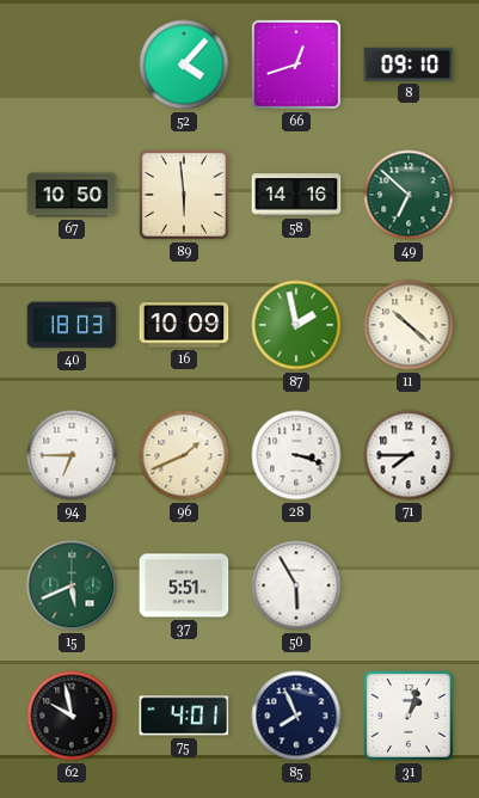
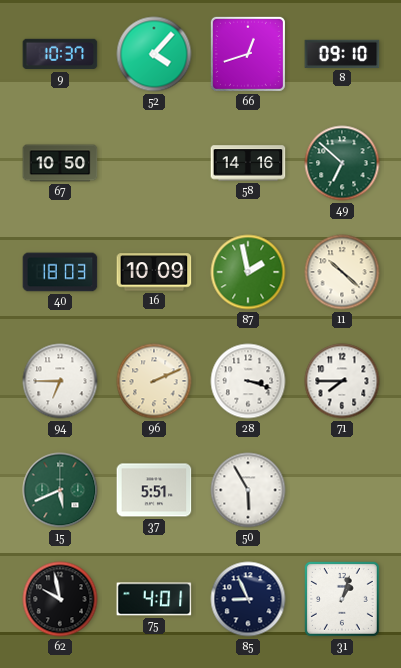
9: none -> 10:37 (60, 54)
89: 5:59 -> none (184, 195)
96: 1:41 -> 2:11 (154, 381)
85: 7:56 -> 8:56 (248, 599)
